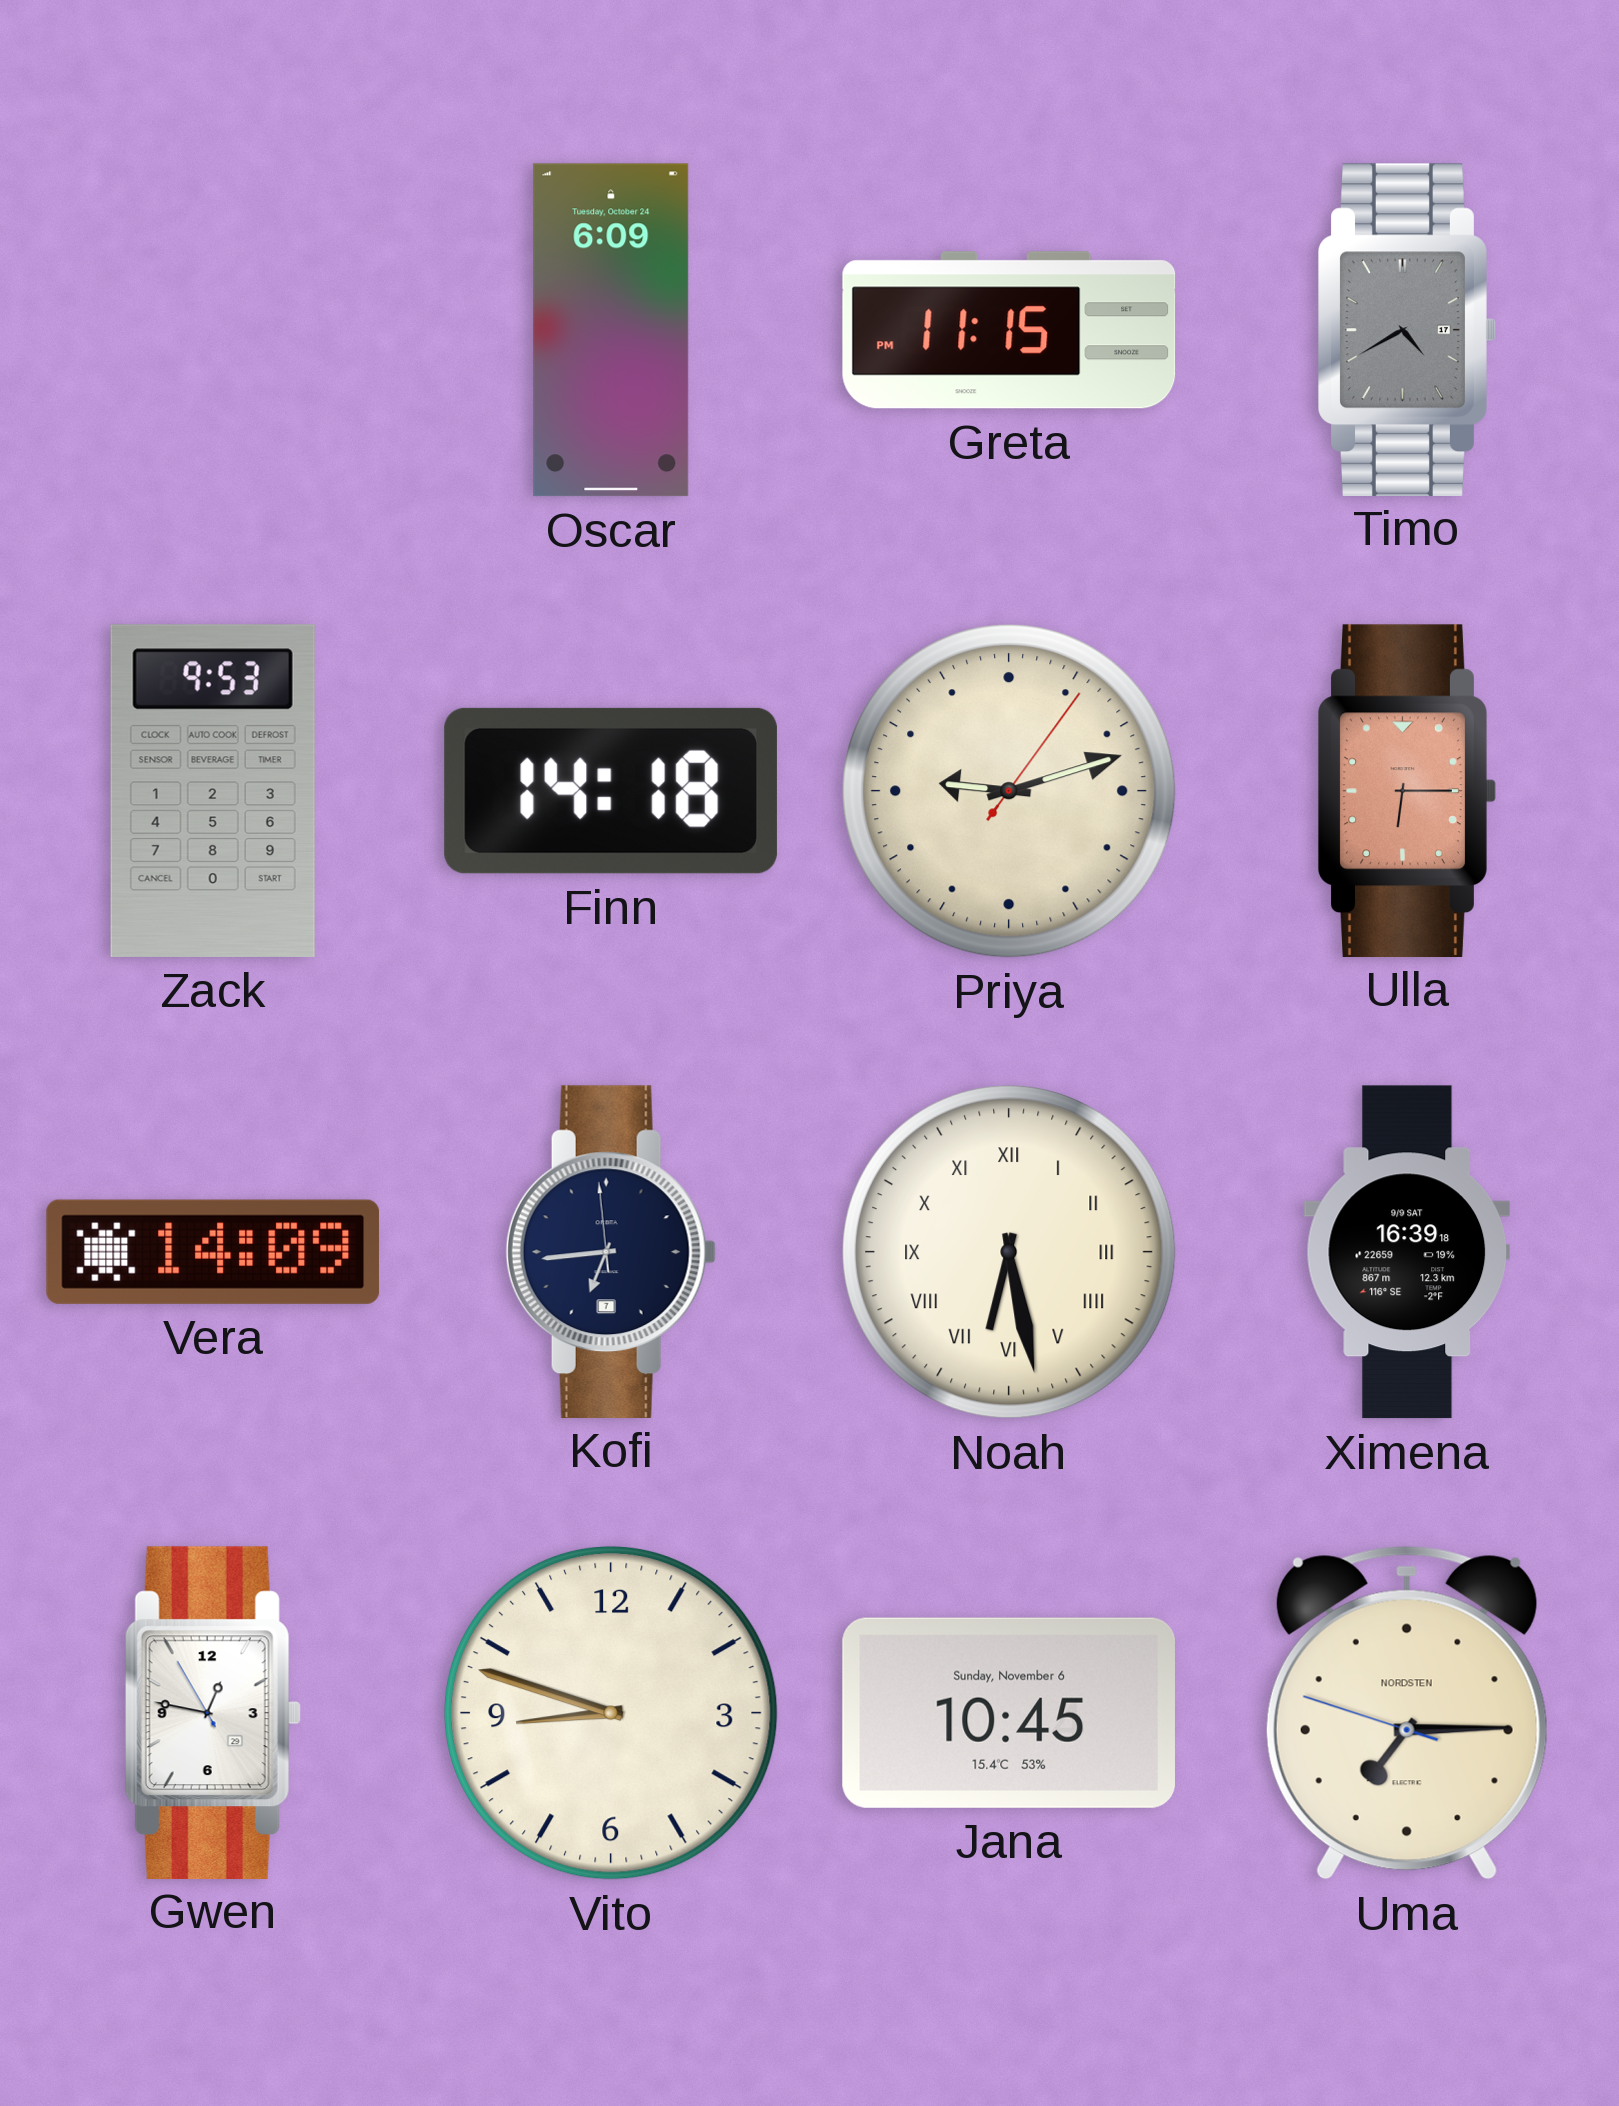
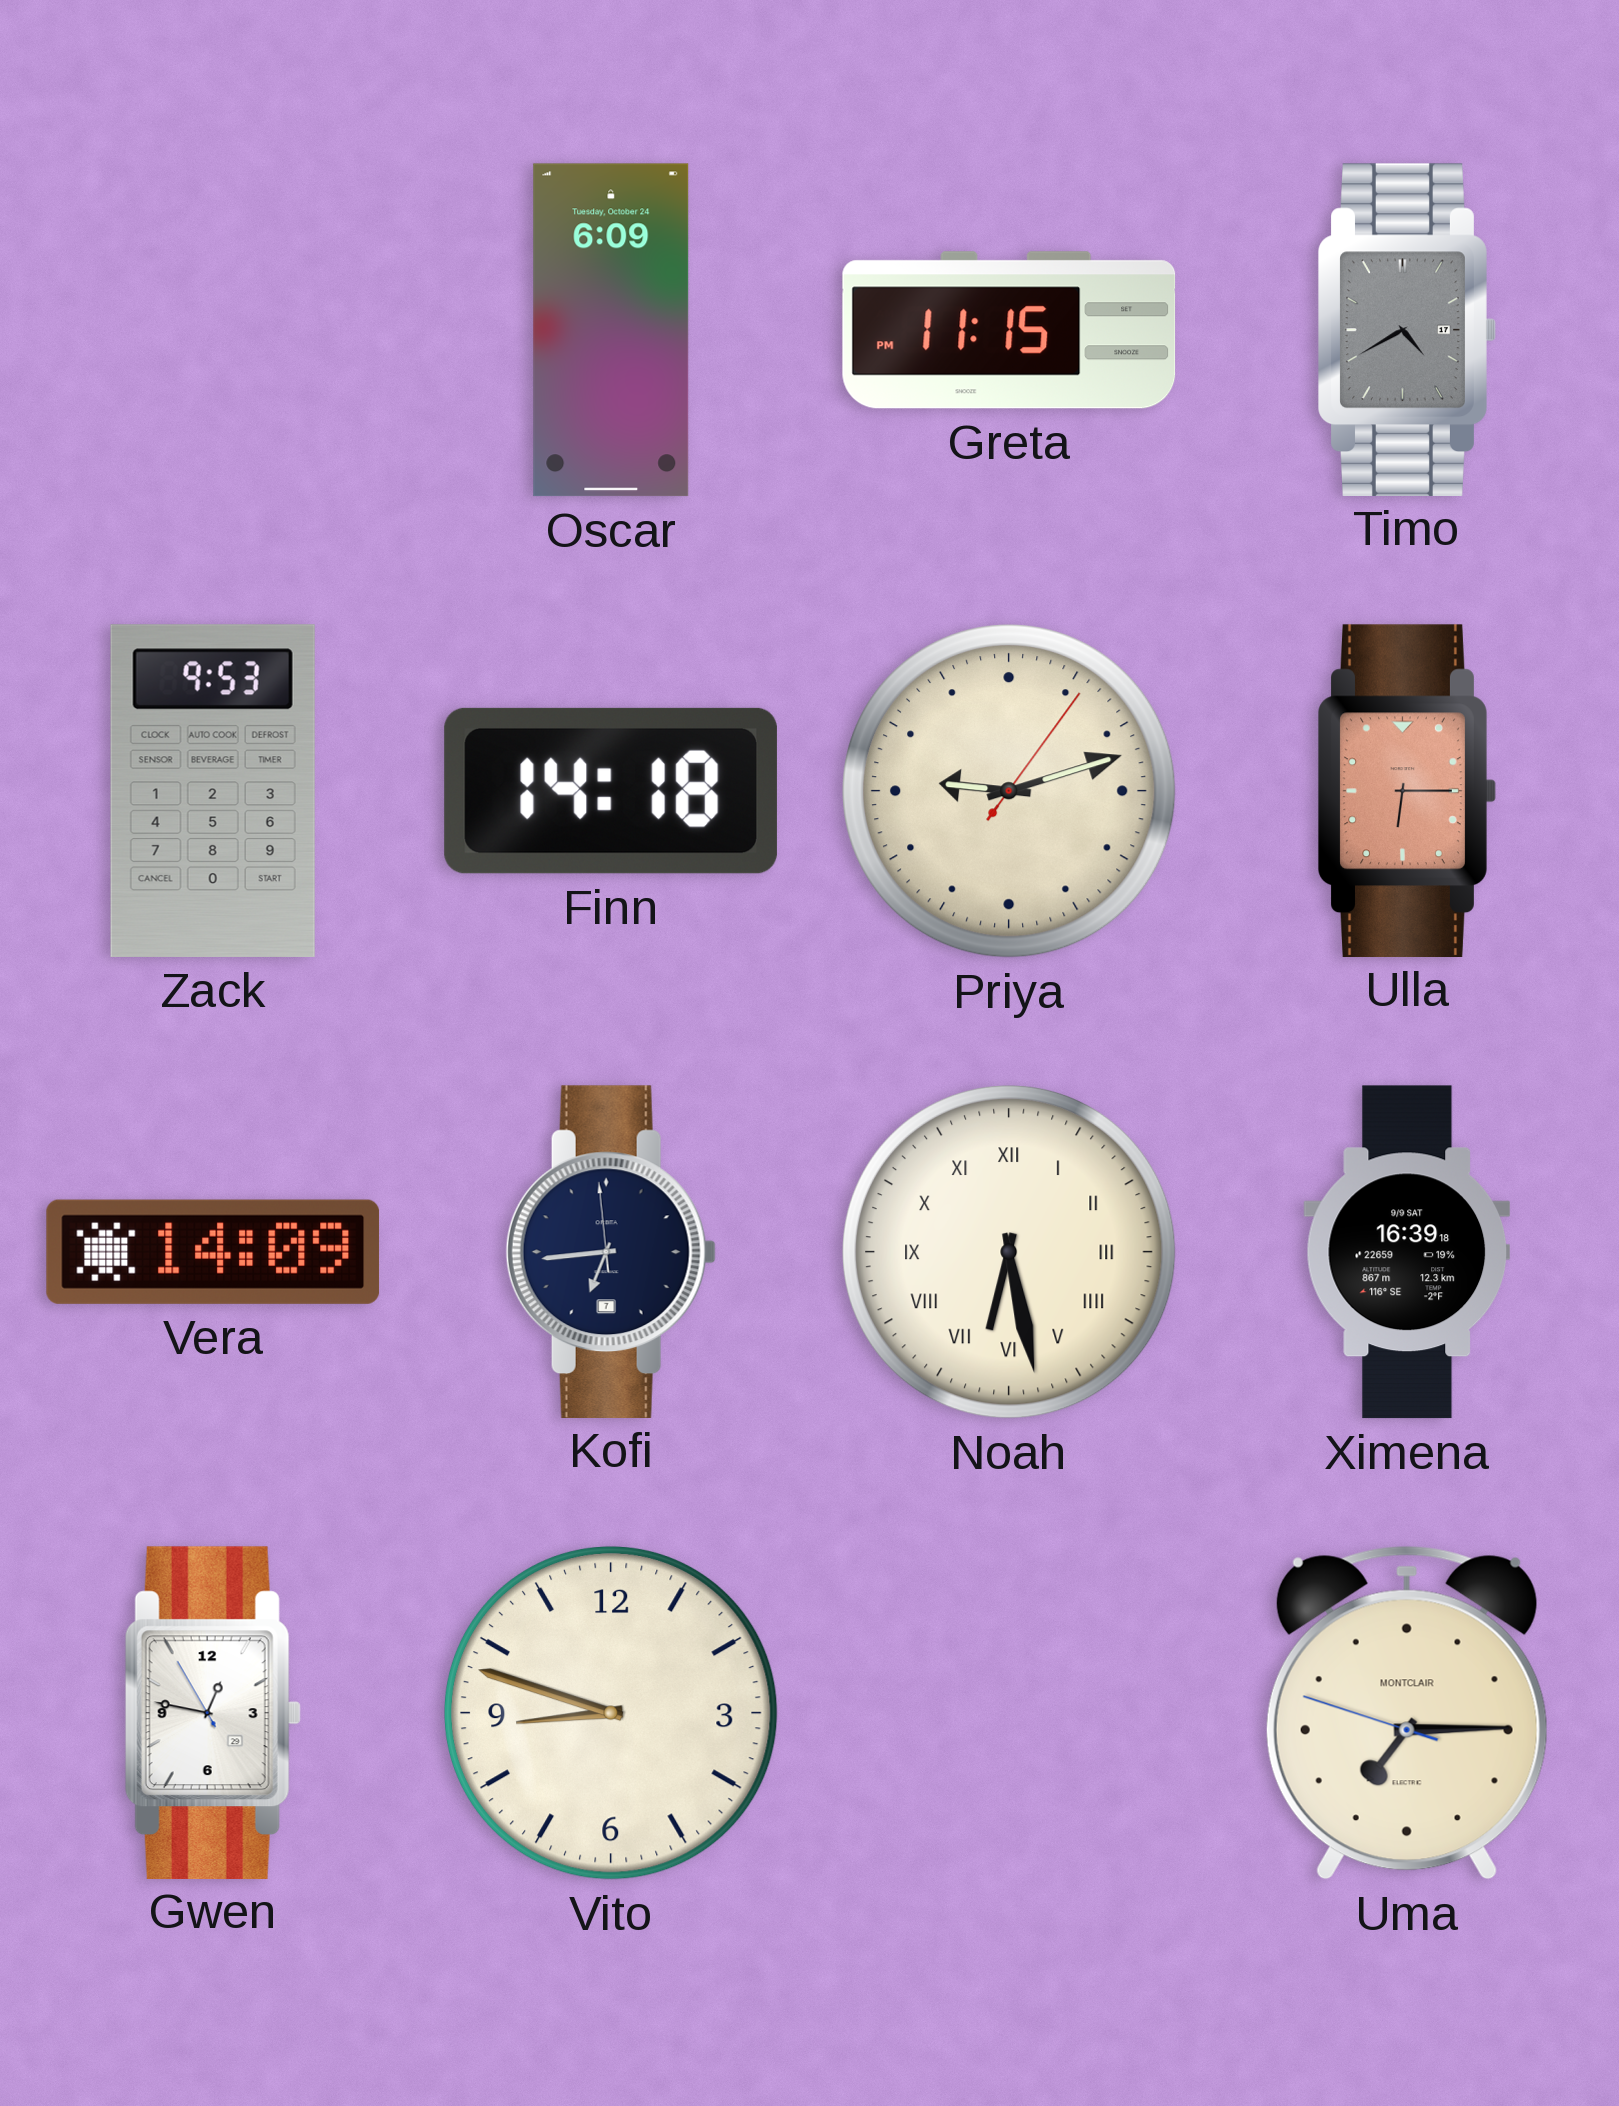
Jana: 10:45 -> none (1009, 1713)
Uma brand: NORDSTEN -> MONTCLAIR (1407, 1713)
